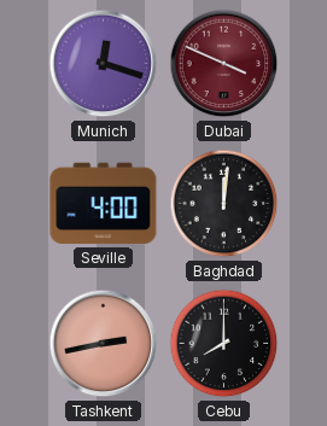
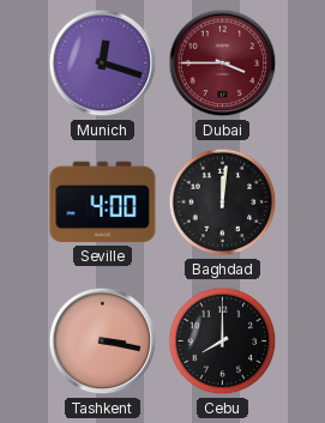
Dubai: 3:49 -> 3:45 (223, 64)
Tashkent: 2:43 -> 3:17 (103, 342)
